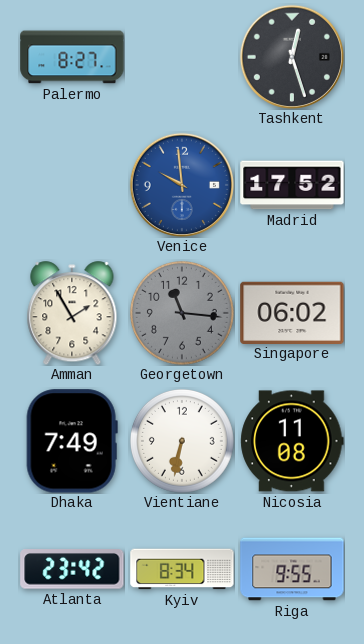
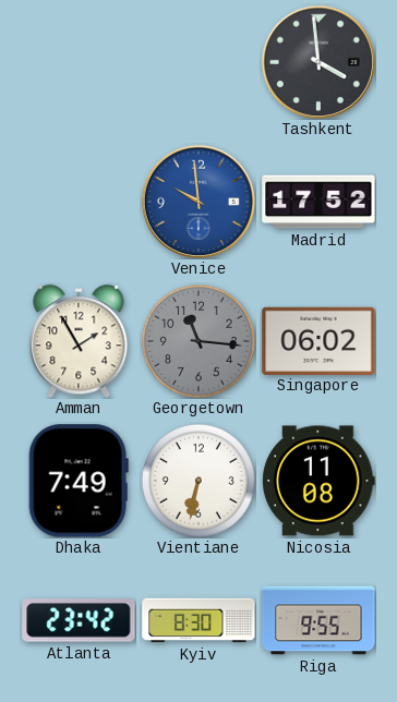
Palermo: 8:27 -> none (72, 57)
Tashkent: 12:27 -> 3:59 (318, 62)
Kyiv: 8:34 -> 8:30 (198, 620)
